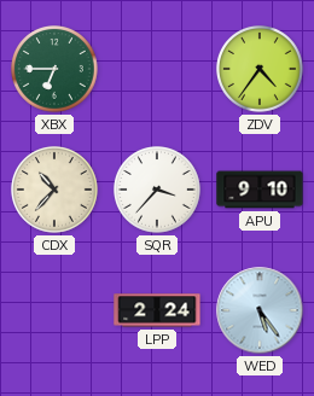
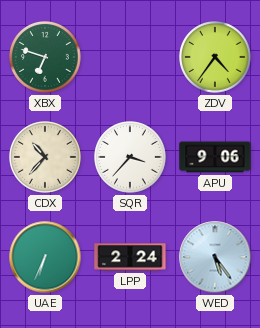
XBX: 6:45 -> 6:48 (45, 57)
APU: 9:10 -> 9:06 (215, 157)
UAE: none -> 6:34 (45, 257)
